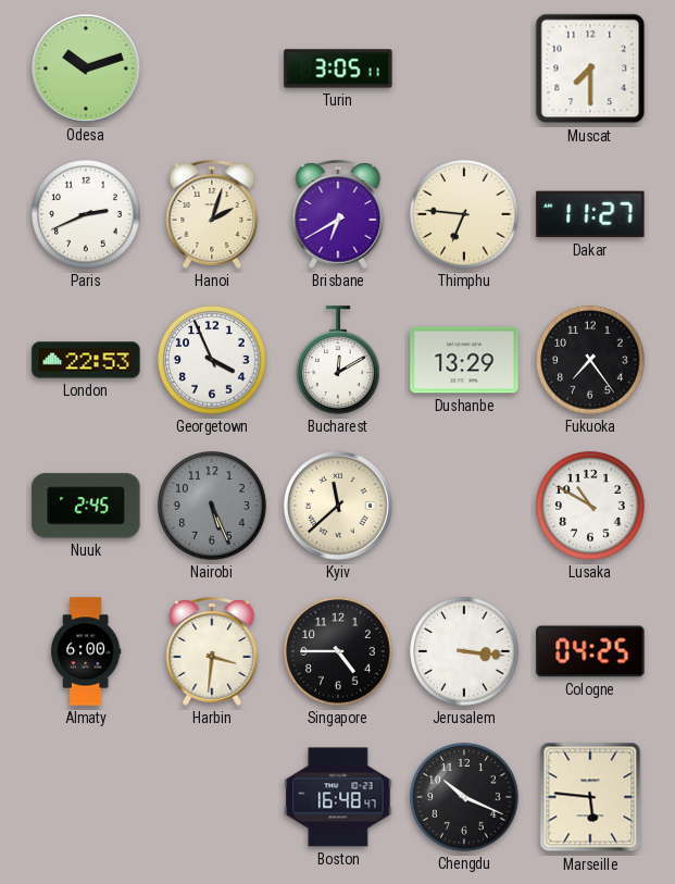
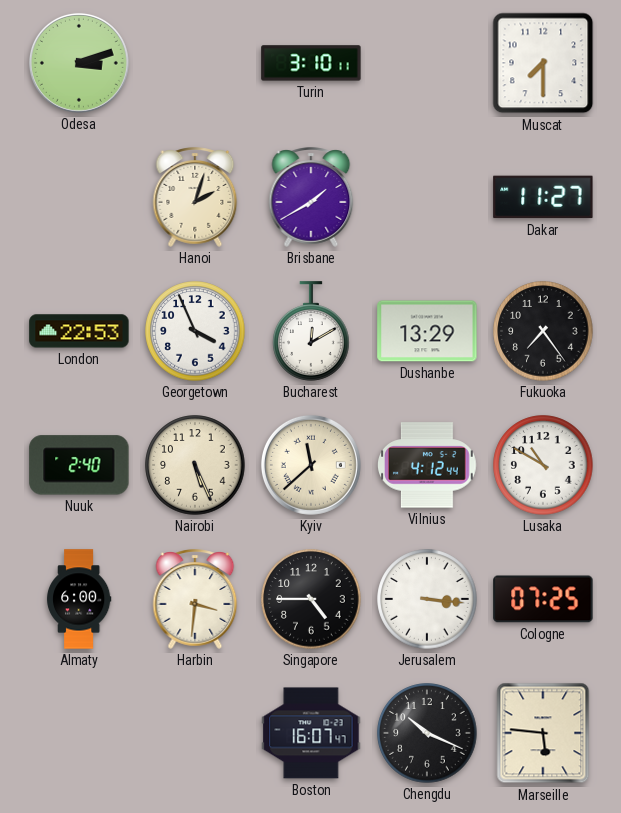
Odesa: 10:12 -> 3:12 (79, 63)
Turin: 3:05 -> 3:10 (311, 63)
Paris: 2:41 -> none (86, 214)
Brisbane: 6:40 -> 1:40 (311, 197)
Thimphu: 6:46 -> none (464, 214)
Nuuk: 2:45 -> 2:40 (79, 465)
Nairobi dial: grey -> cream (195, 465)
Vilnius: none -> 4:12 (428, 465)
Cologne: 04:25 -> 07:25 (543, 599)
Boston: 16:48 -> 16:07 (311, 733)
